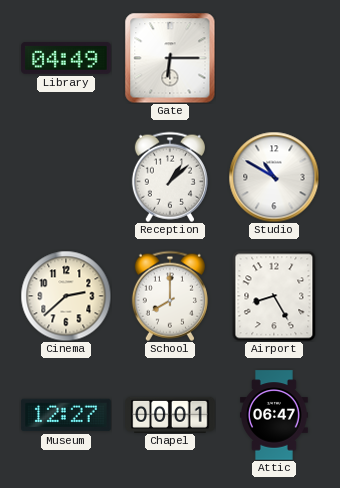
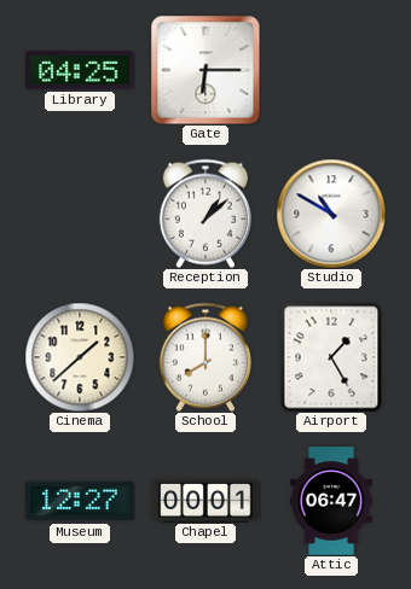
Library: 04:49 -> 04:25 (80, 71)
Cinema: 2:38 -> 1:38 (80, 357)
Airport: 8:25 -> 1:25 (331, 357)
